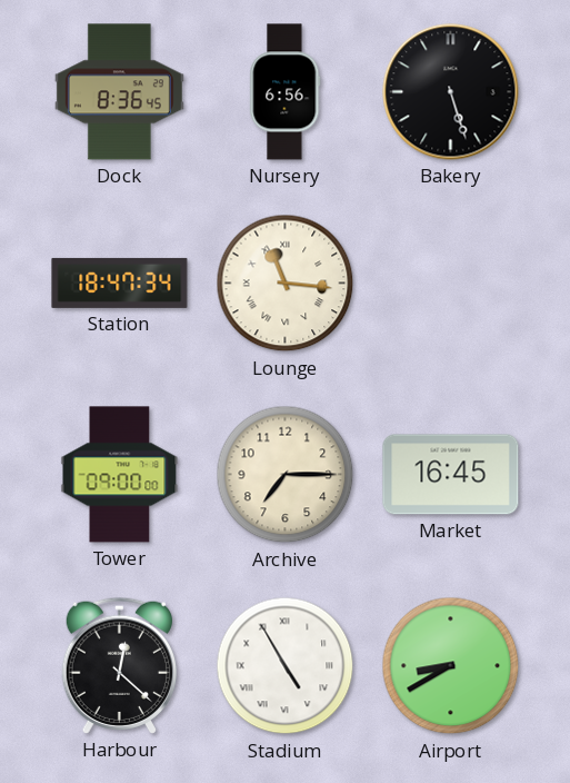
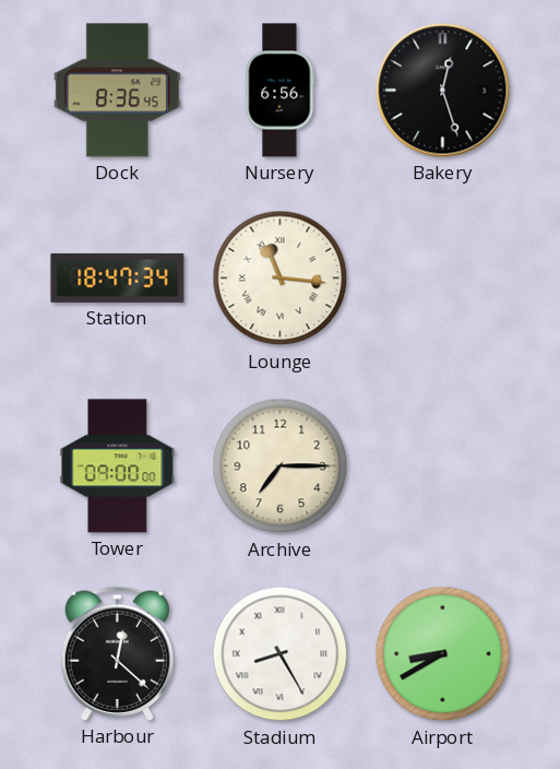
Bakery: 5:27 -> 12:27 (443, 91)
Market: 16:45 -> none (451, 475)
Stadium: 4:55 -> 8:25 (281, 654)
